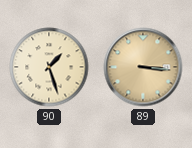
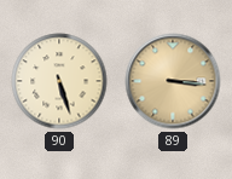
90: 1:27 -> 5:27 (59, 81)
